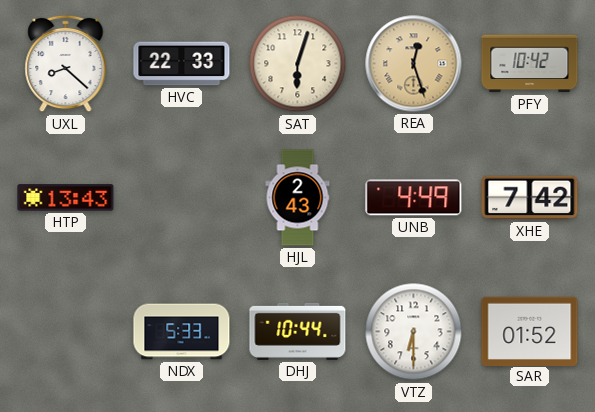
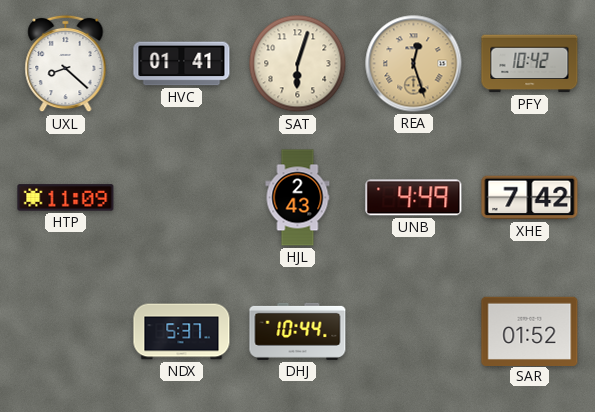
HVC: 22:33 -> 01:41 (182, 64)
HTP: 13:43 -> 11:09 (66, 198)
NDX: 5:33 -> 5:37 (182, 332)
VTZ: 6:30 -> none (414, 332)
